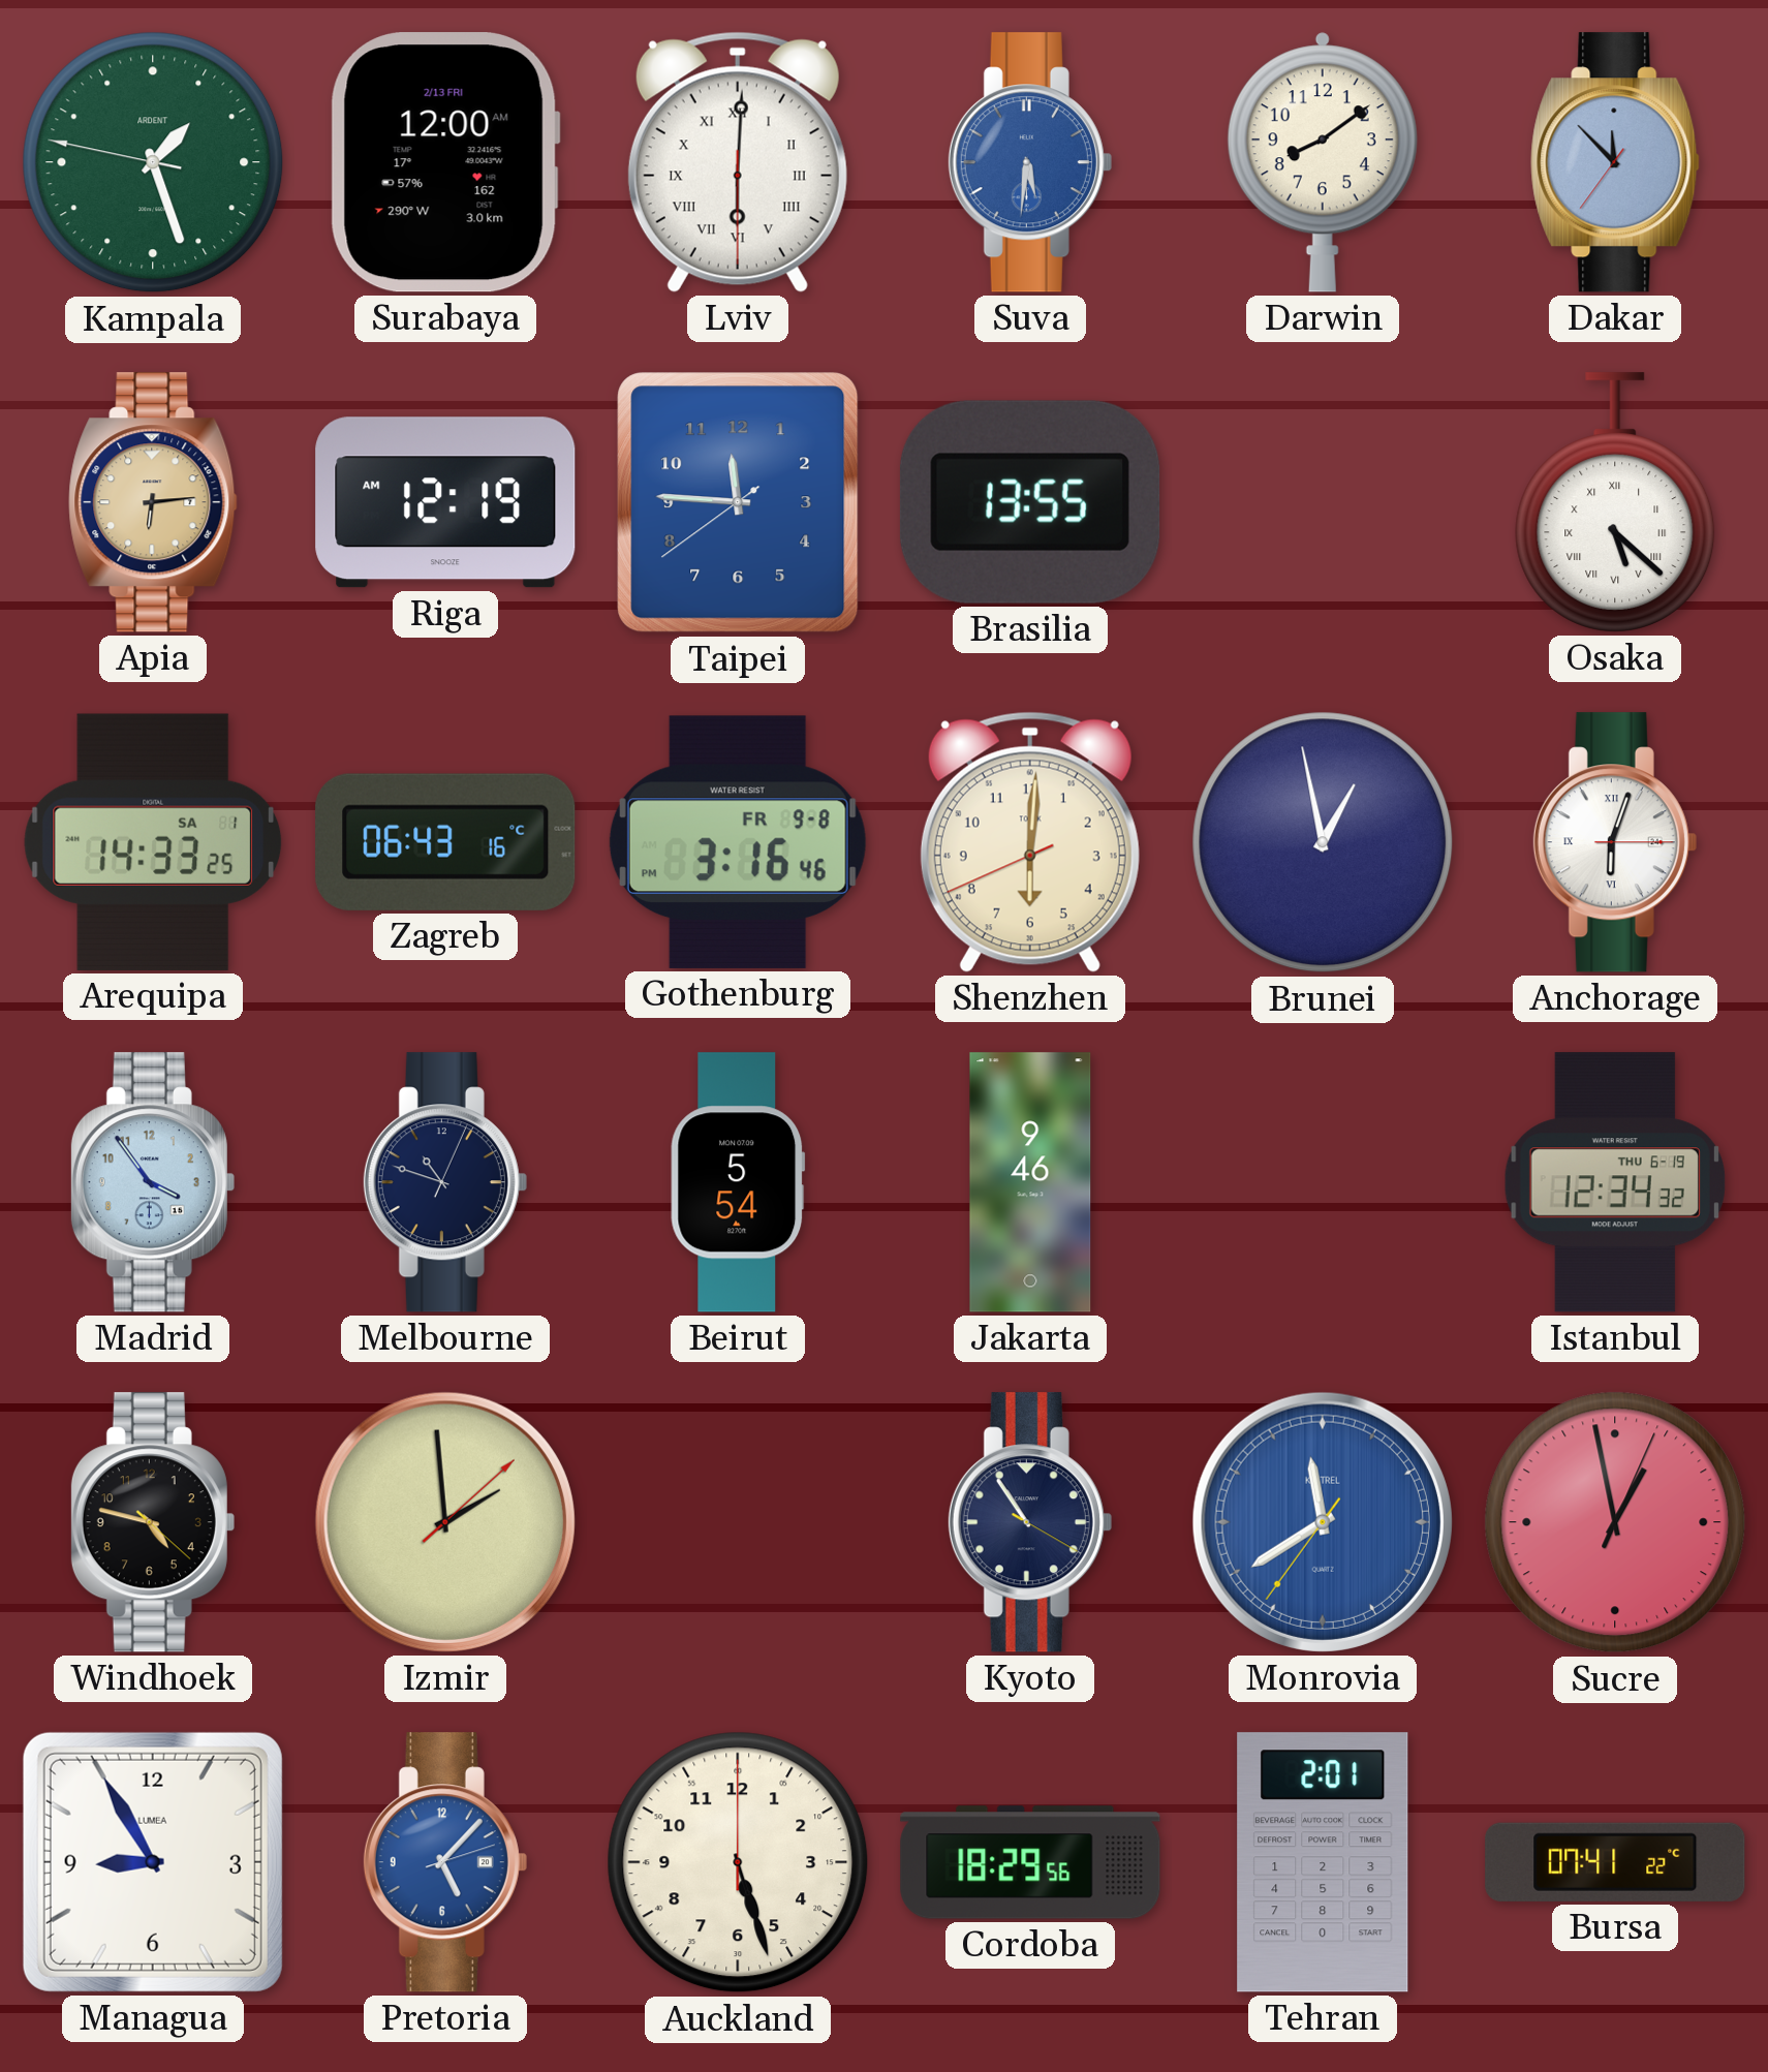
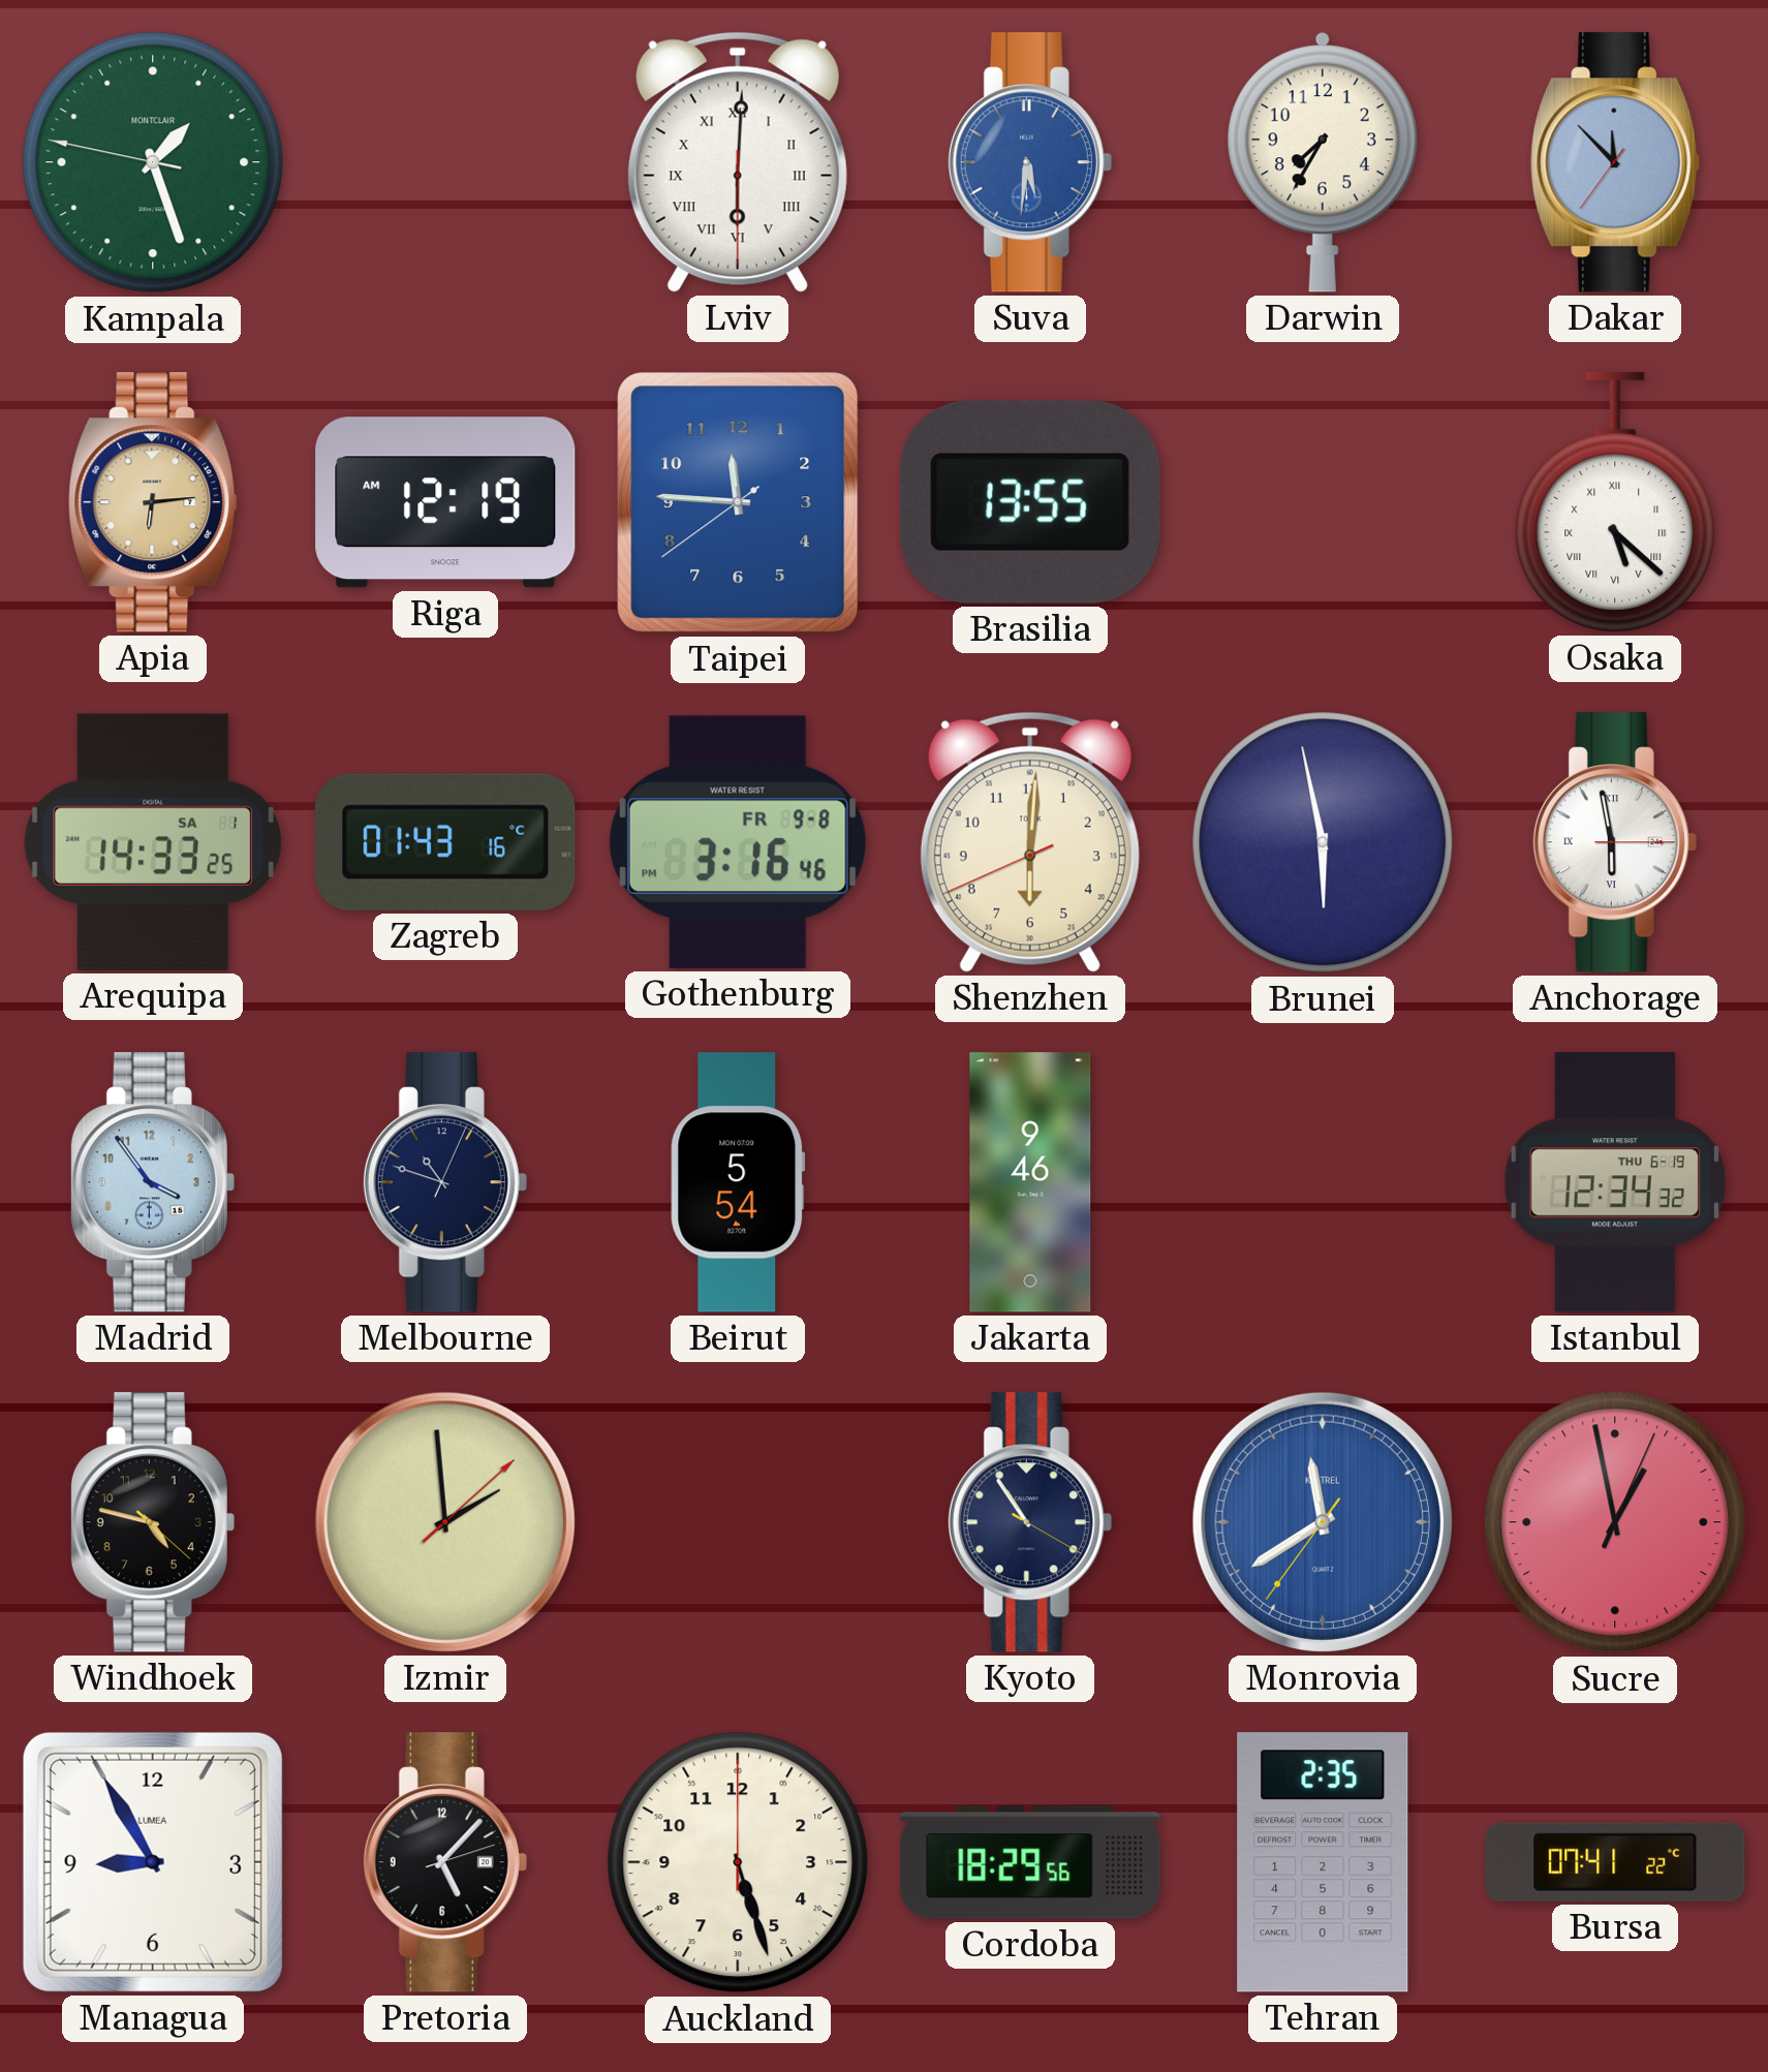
Kampala brand: ARDENT -> MONTCLAIR (153, 162)
Surabaya: 12:00 -> none (445, 162)
Darwin: 8:09 -> 7:35 (1323, 162)
Zagreb: 06:43 -> 01:43 (445, 842)
Brunei: 12:58 -> 5:58 (1323, 842)
Anchorage: 6:03 -> 5:58 (1615, 842)
Pretoria dial: blue -> black (445, 1862)
Tehran: 2:01 -> 2:35 (1323, 1862)
